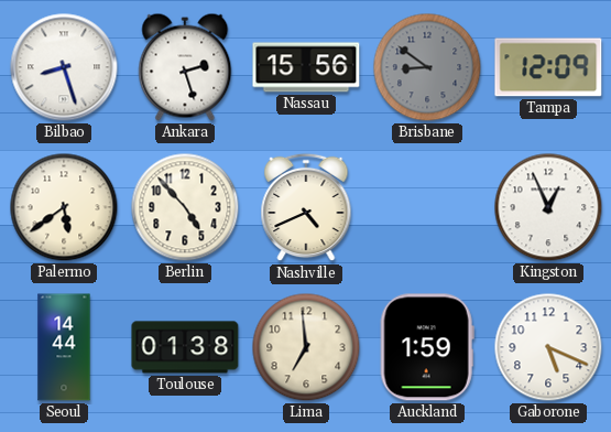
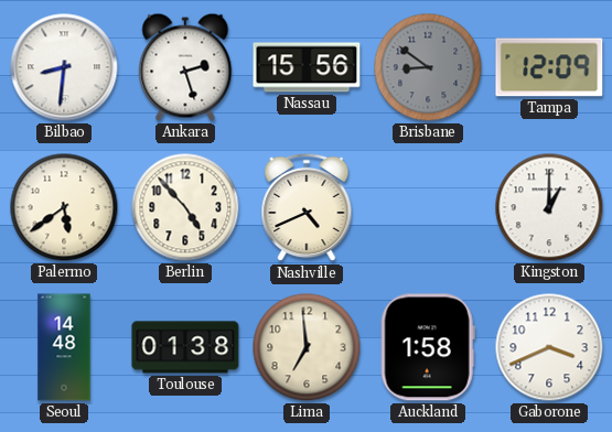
Bilbao: 8:27 -> 8:31 (64, 67)
Kingston: 12:56 -> 1:00 (549, 207)
Seoul: 14:44 -> 14:48 (64, 347)
Auckland: 1:59 -> 1:58 (428, 347)
Gaborone: 5:19 -> 3:41 (549, 347)
